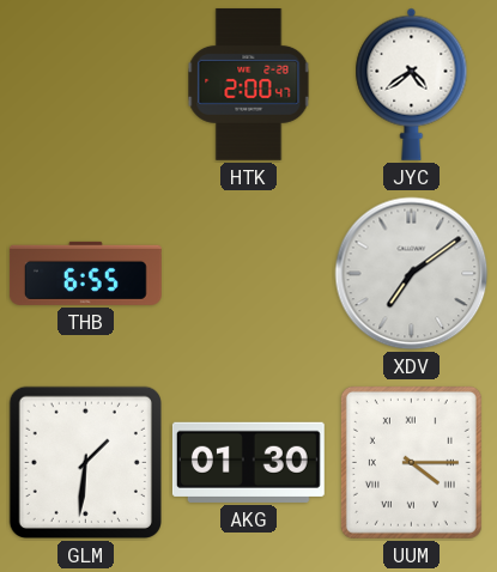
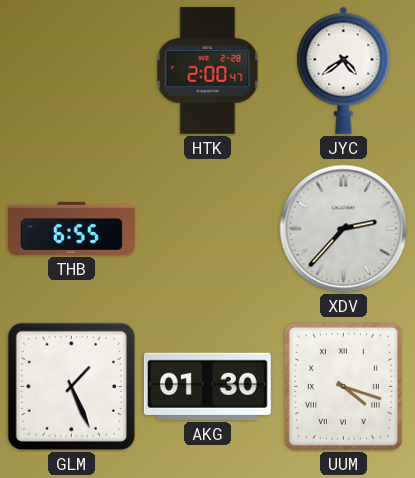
XDV: 7:09 -> 2:37 (344, 229)
GLM: 1:31 -> 1:26 (71, 386)
UUM: 4:15 -> 4:18 (343, 386)
